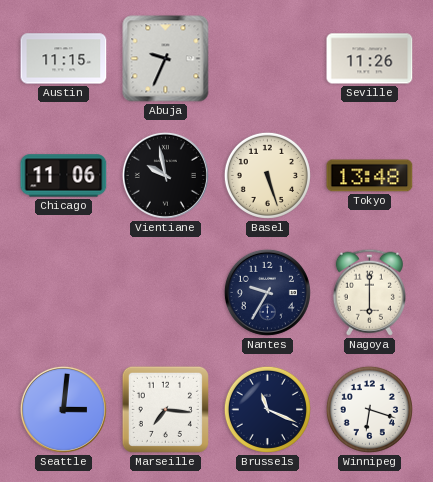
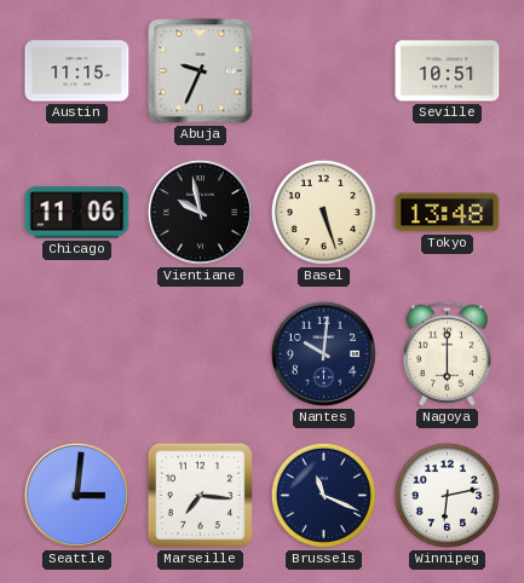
Seville: 11:26 -> 10:51 (448, 71)
Nantes: 9:35 -> 10:01 (323, 353)
Winnipeg: 6:18 -> 6:13 (447, 495)
